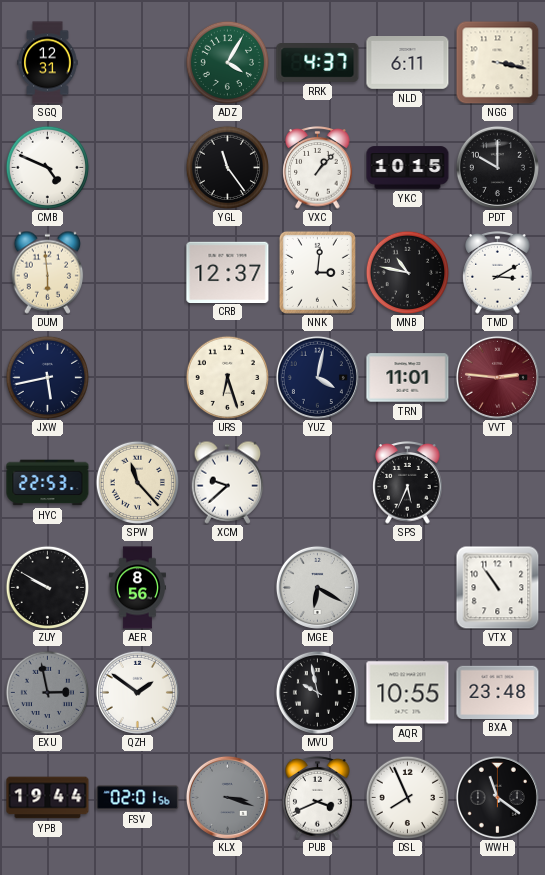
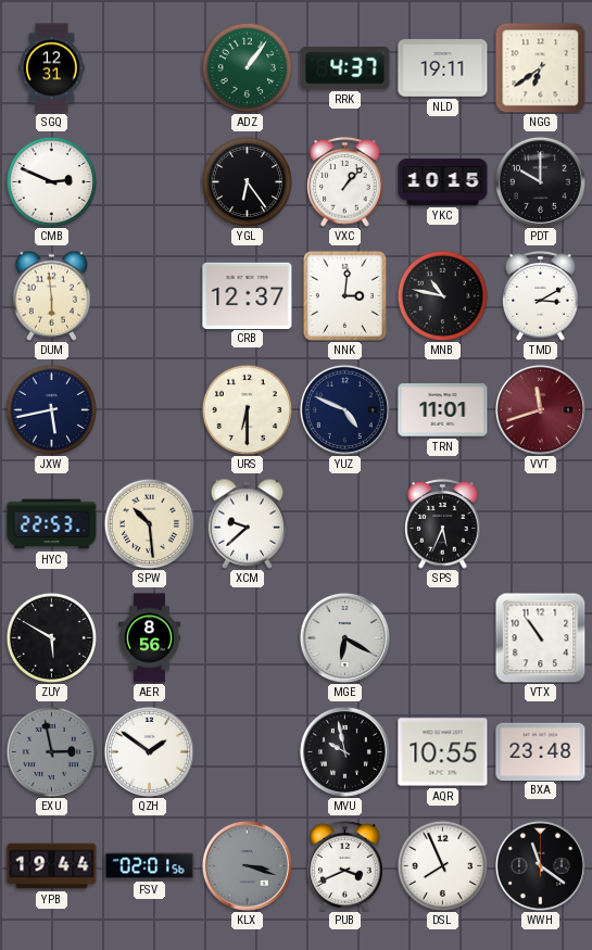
ADZ: 4:05 -> 1:06 (247, 67)
NLD: 6:11 -> 19:11 (443, 68)
NGG: 3:17 -> 6:39 (540, 67)
CMB: 4:49 -> 2:49 (51, 181)
YGL: 11:24 -> 6:24 (247, 181)
URS: 6:27 -> 6:30 (247, 409)
YUZ: 4:02 -> 4:49 (344, 409)
VVT: 2:46 -> 11:42 (540, 409)
SPW: 11:23 -> 10:29 (149, 523)
ZUY: 9:50 -> 5:50 (51, 637)
